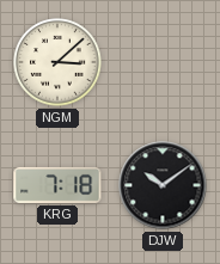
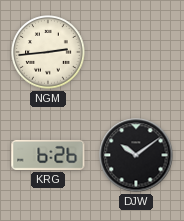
NGM: 3:08 -> 2:44 (48, 52)
KRG: 7:18 -> 6:26 (48, 155)
